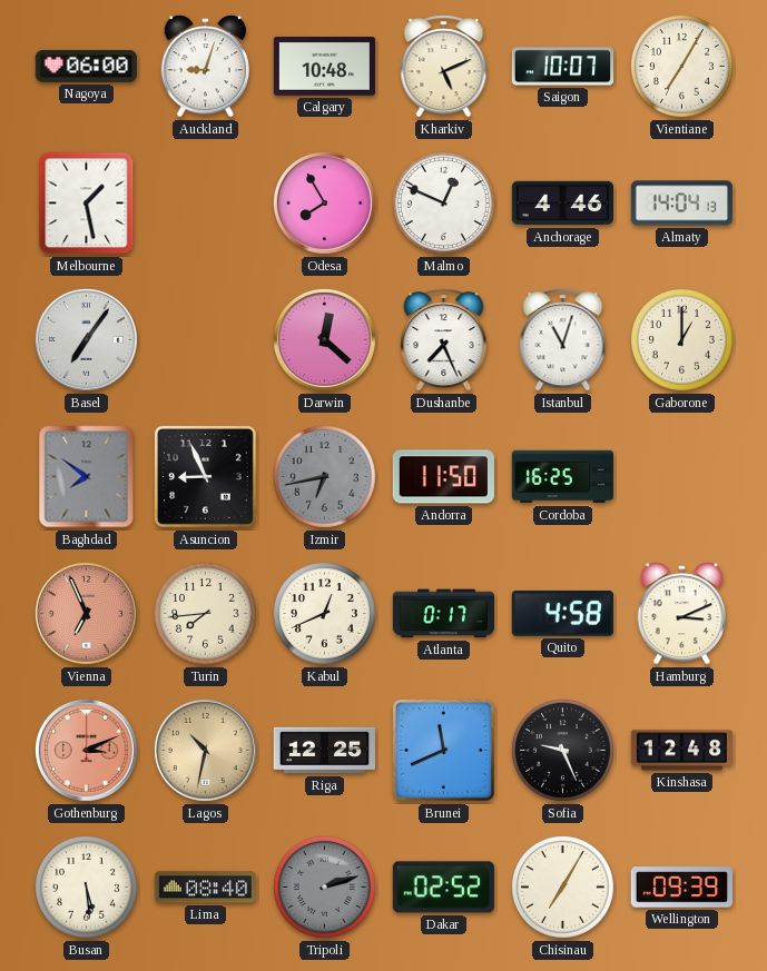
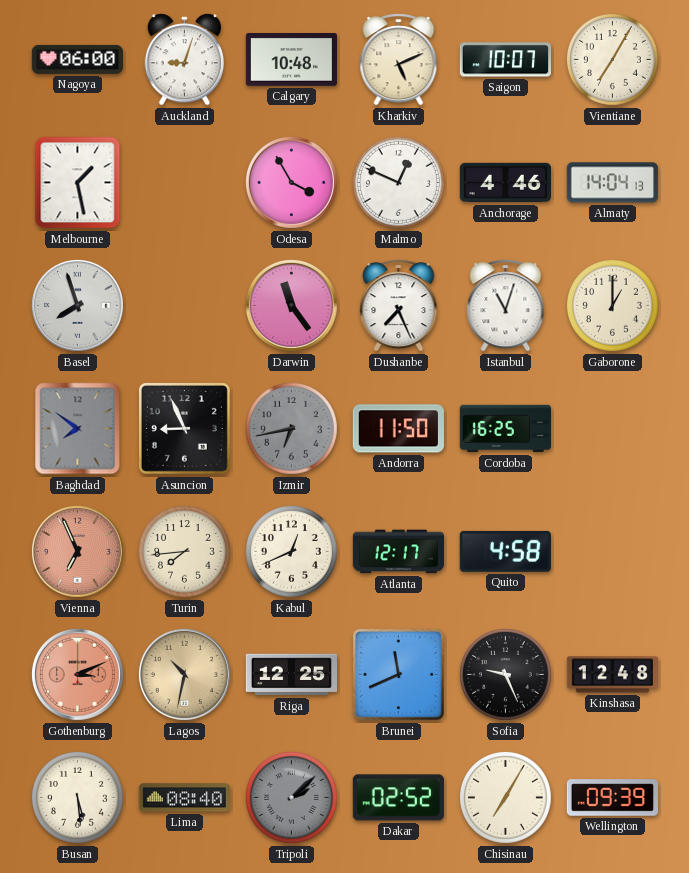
Odesa: 7:55 -> 3:55 (291, 182)
Basel: 7:06 -> 7:57 (77, 305)
Darwin: 12:22 -> 11:24 (291, 305)
Atlanta: 0:17 -> 12:17 (398, 552)
Hamburg: 3:11 -> none (682, 614)
Tripoli: 2:12 -> 2:08 (291, 797)
